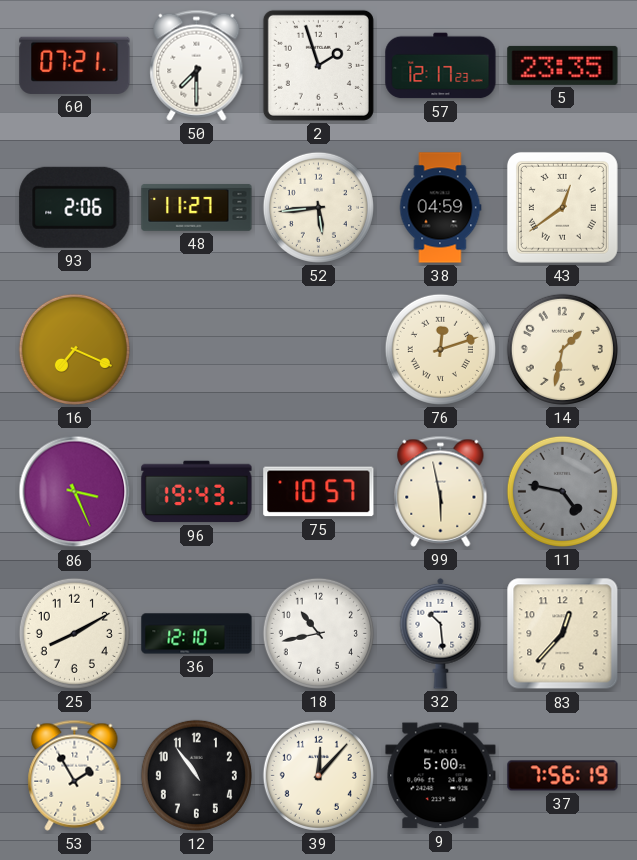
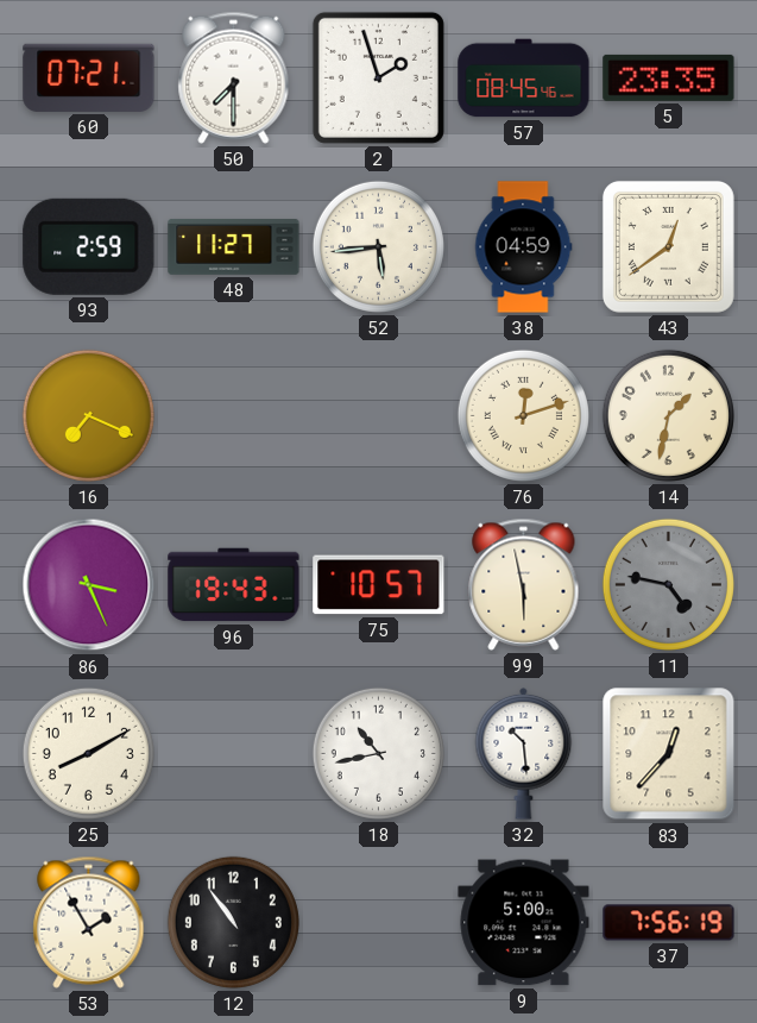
57: 12:17 -> 08:45 (524, 79)
93: 2:06 -> 2:59 (89, 246)
36: 12:10 -> none (197, 634)
39: 12:07 -> none (318, 775)
